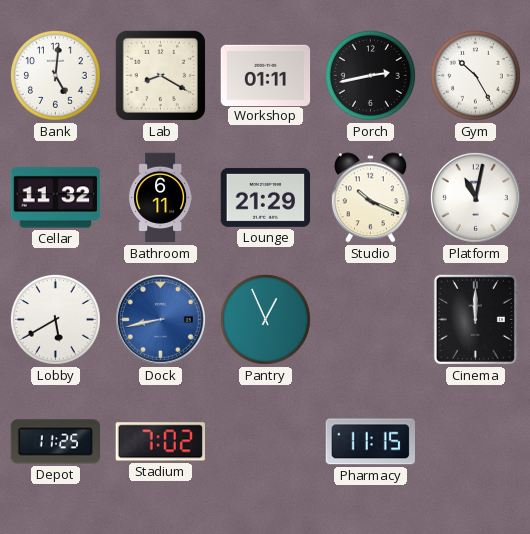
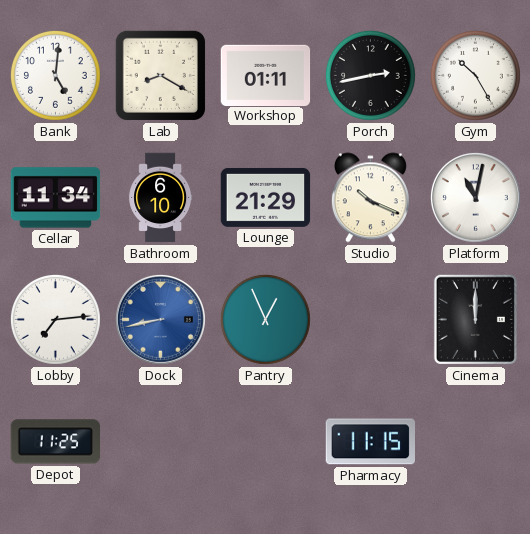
Cellar: 11:32 -> 11:34 (56, 198)
Bathroom: 6:11 -> 6:10 (161, 198)
Lobby: 5:40 -> 7:14 (56, 320)
Stadium: 7:02 -> none (160, 442)
